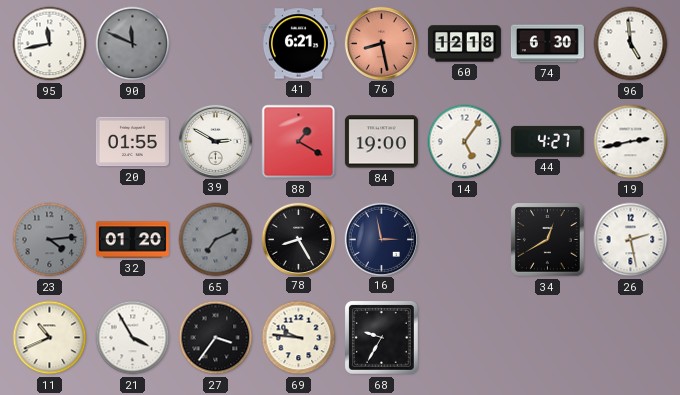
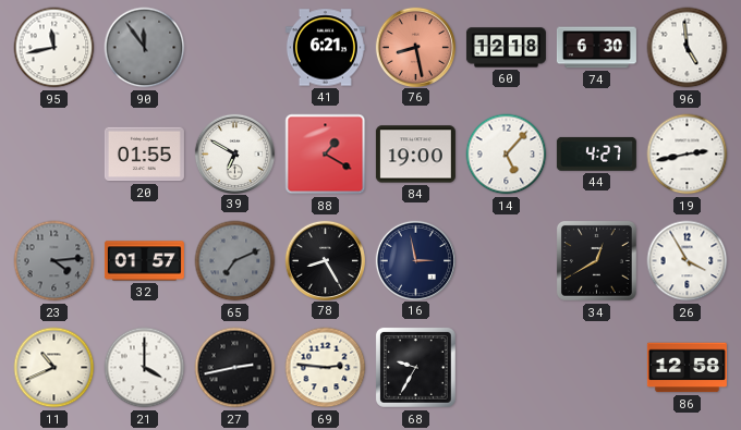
90: 11:49 -> 11:54 (145, 48)
39: 2:50 -> 6:50 (234, 153)
14: 5:06 -> 5:07 (507, 155)
32: 01:20 -> 01:57 (144, 261)
26: 2:28 -> 3:55 (688, 261)
21: 3:55 -> 4:00 (145, 368)
27: 3:36 -> 2:43 (235, 368)
69: 9:46 -> 2:46 (326, 368)
86: none -> 12:58 (687, 368)
